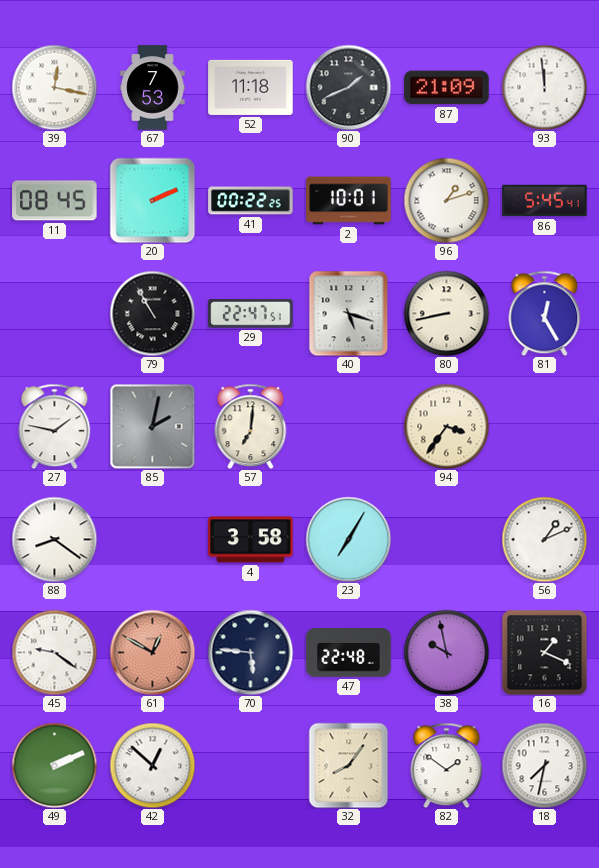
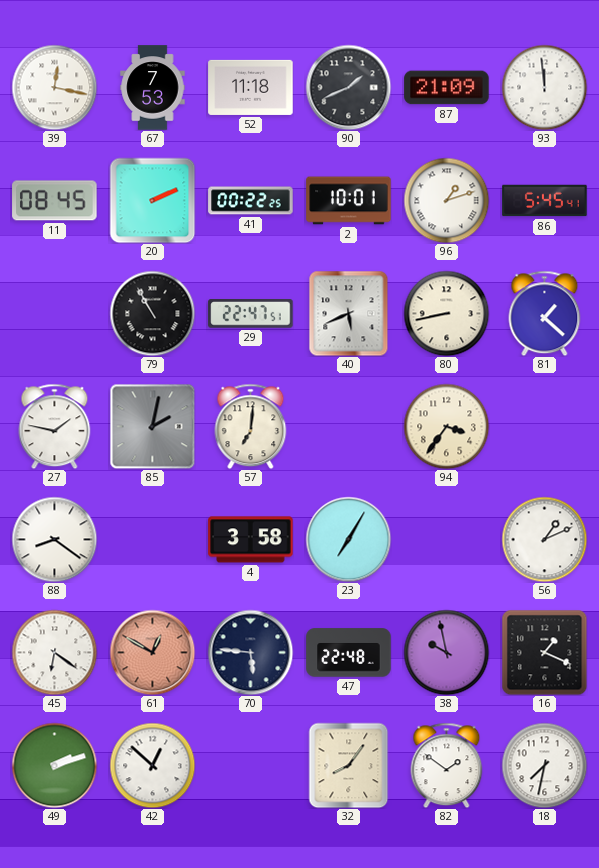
40: 5:18 -> 5:41 (349, 313)
81: 12:25 -> 1:22 (545, 313)
45: 9:21 -> 6:21 (54, 652)
49: 2:11 -> 2:12 (54, 765)
